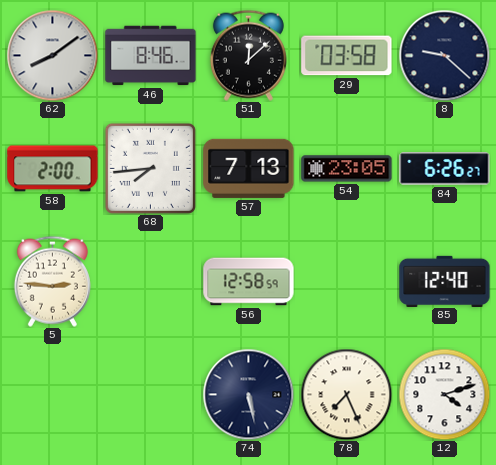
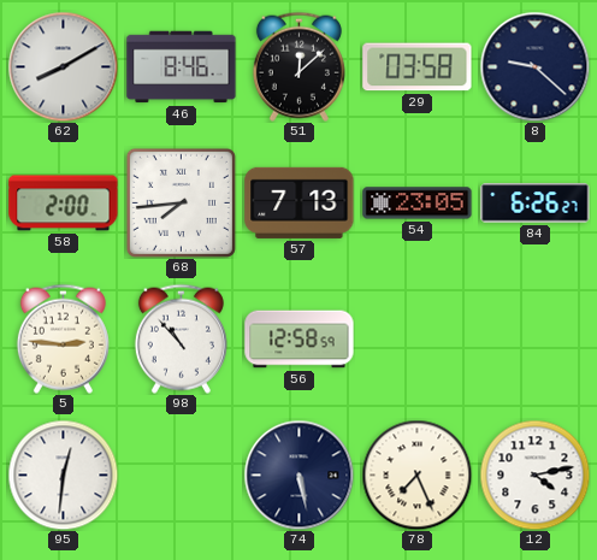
62: 8:09 -> 8:10 (63, 66)
98: none -> 10:53 (181, 338)
85: 12:40 -> none (445, 281)
95: none -> 12:31 (63, 474)
12: 4:12 -> 4:13 (534, 474)
